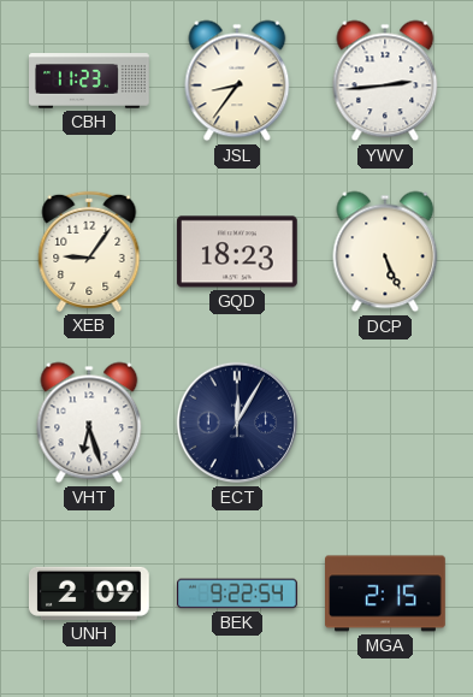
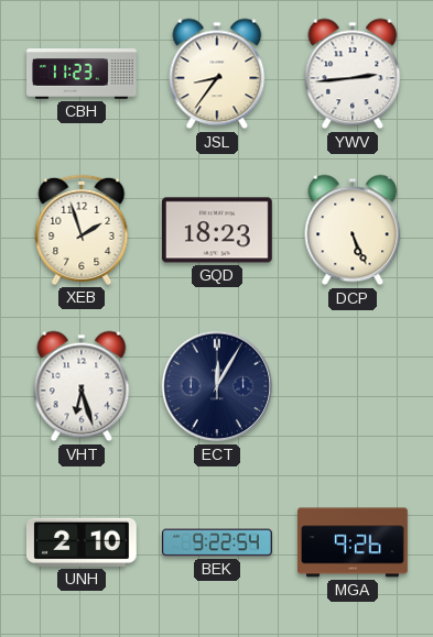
XEB: 9:06 -> 1:57 (82, 230)
UNH: 2:09 -> 2:10 (82, 542)
MGA: 2:15 -> 9:26 (354, 542)
